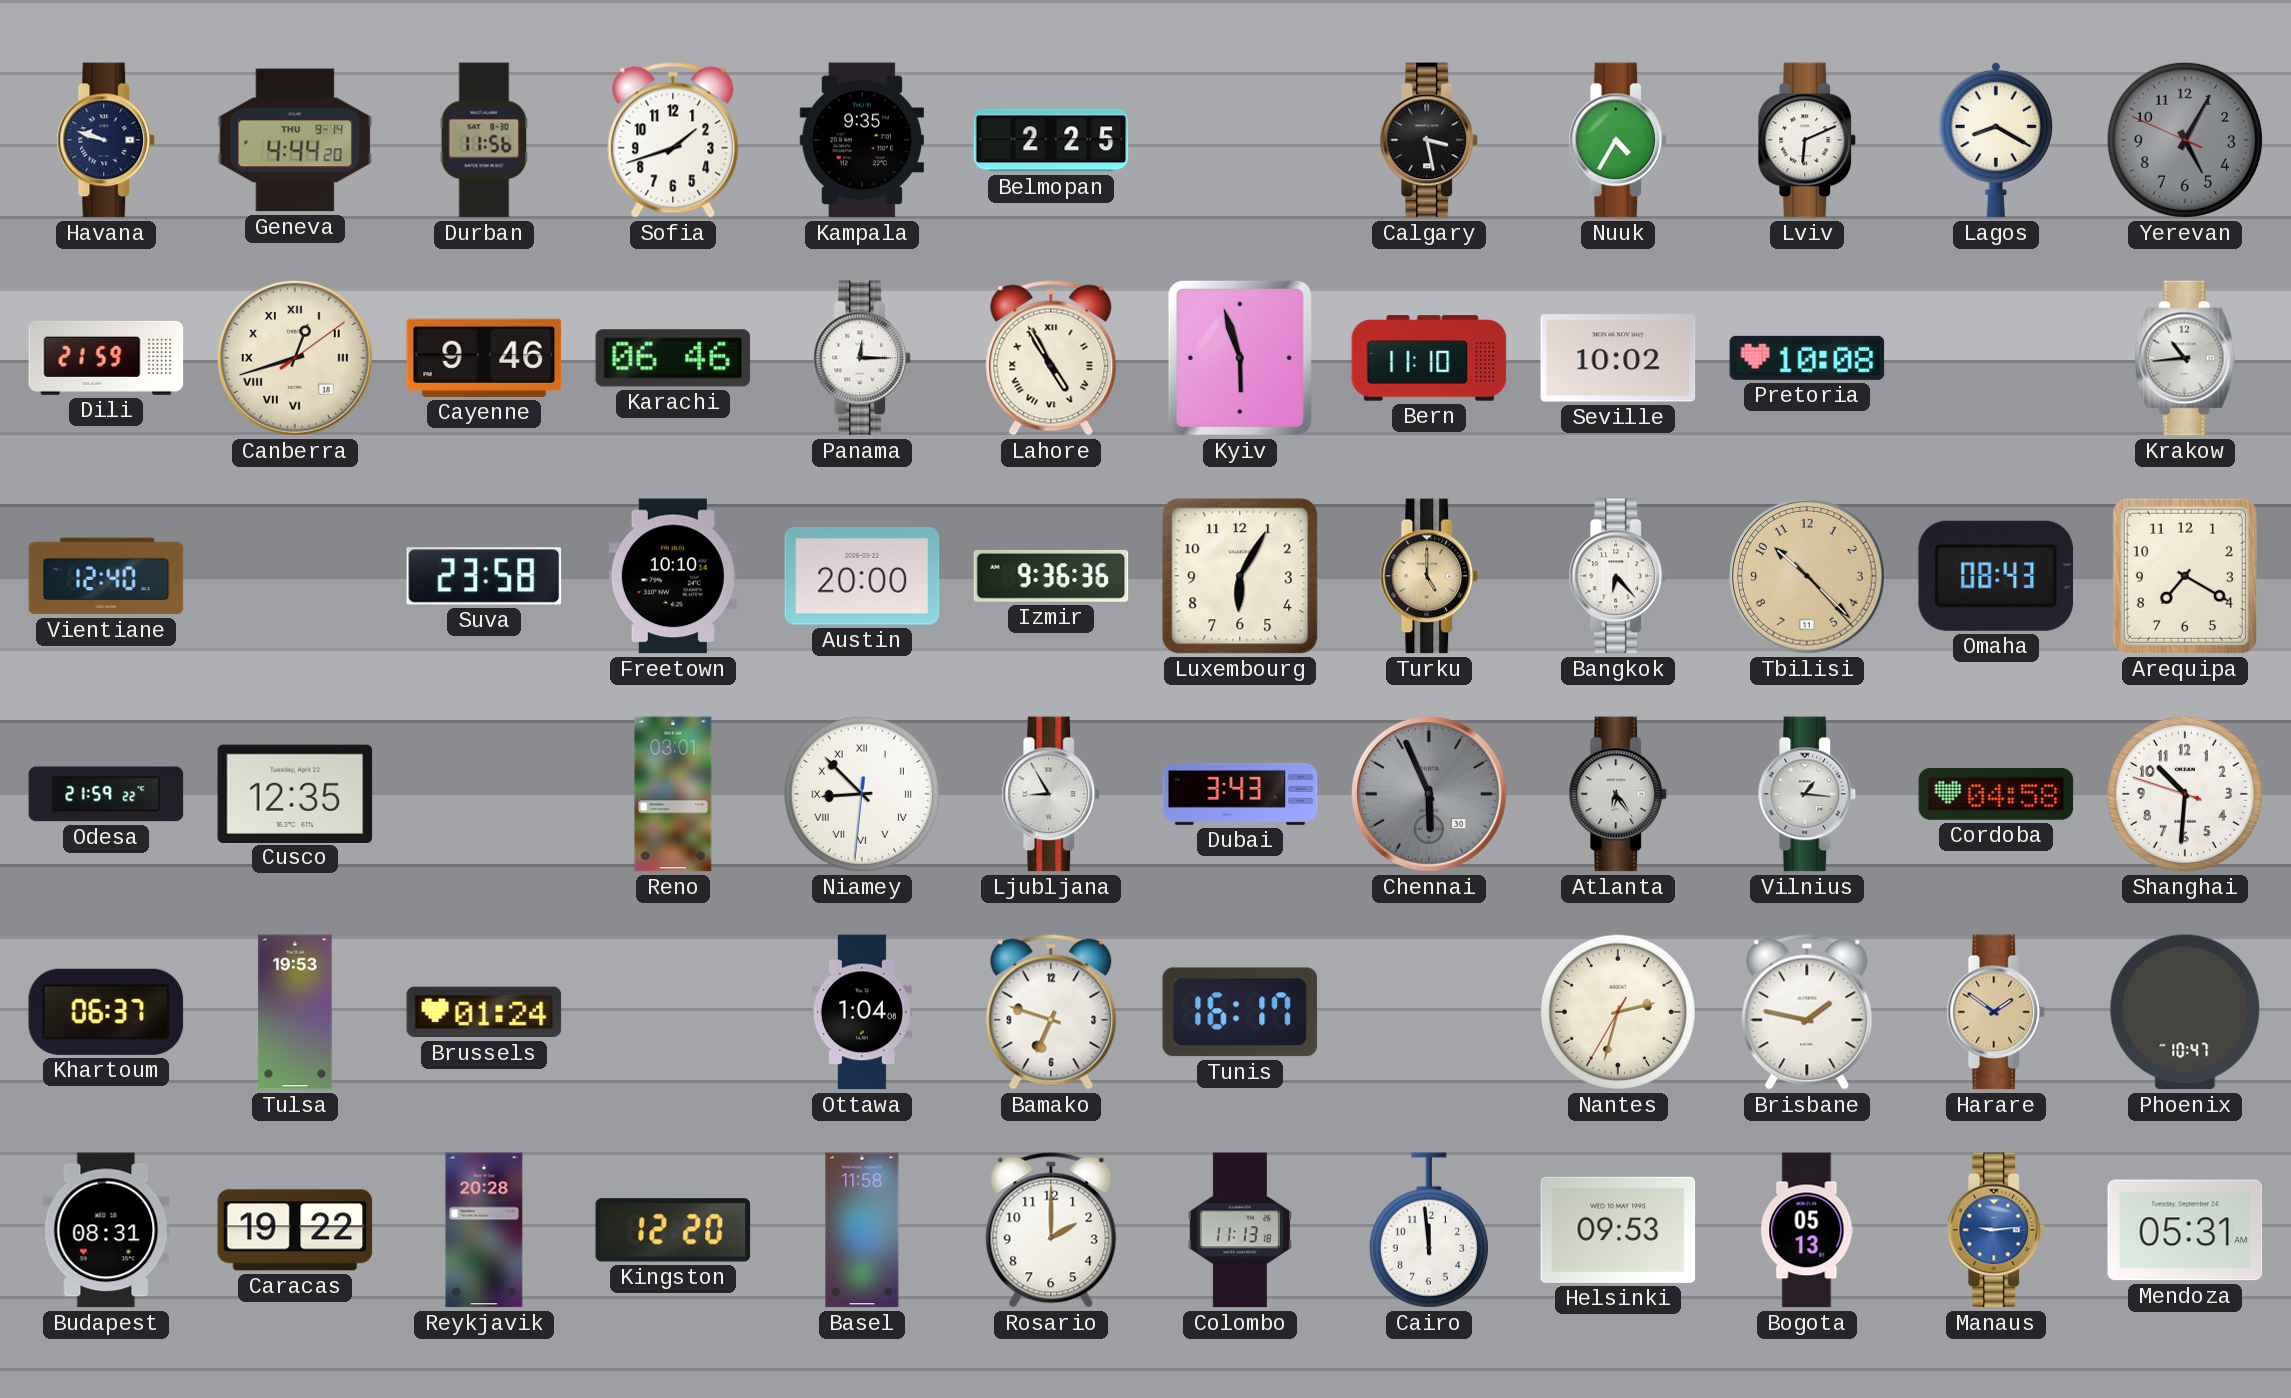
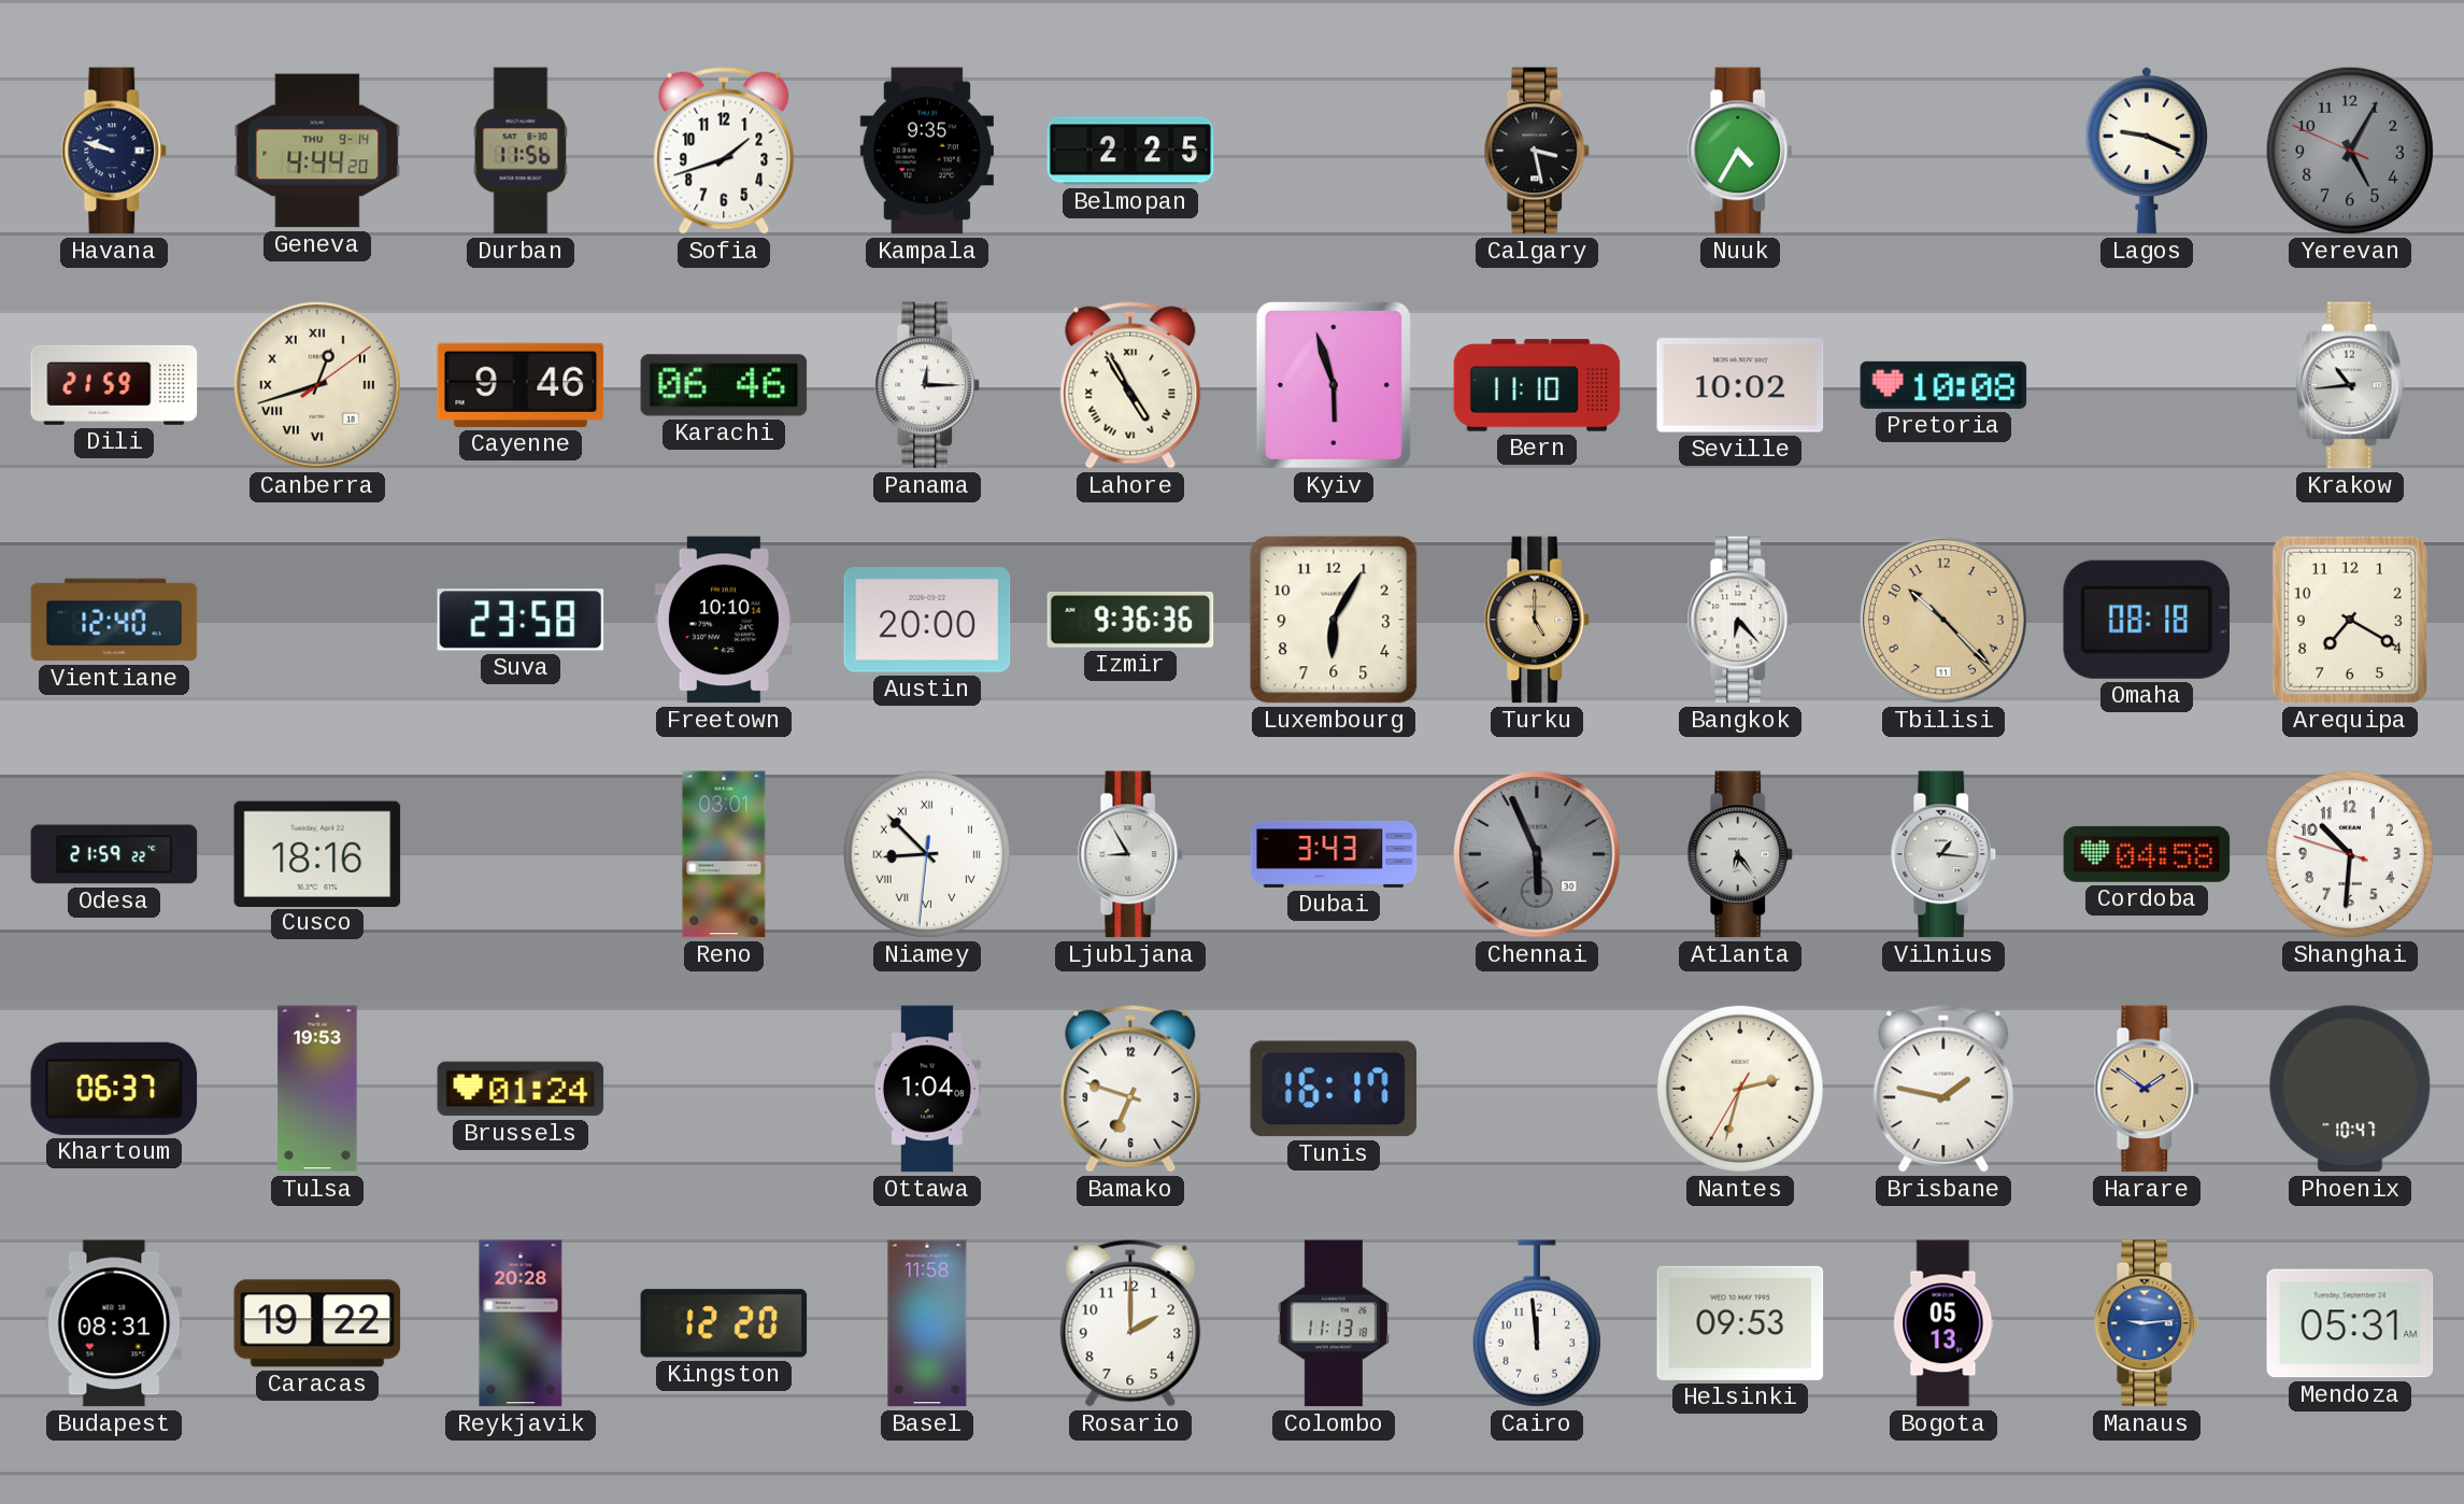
Lviv: 6:11 -> none (1807, 140)
Lagos: 8:20 -> 9:19 (2147, 151)
Omaha: 08:43 -> 08:18 (2146, 620)
Cusco: 12:35 -> 18:16 (317, 853)
